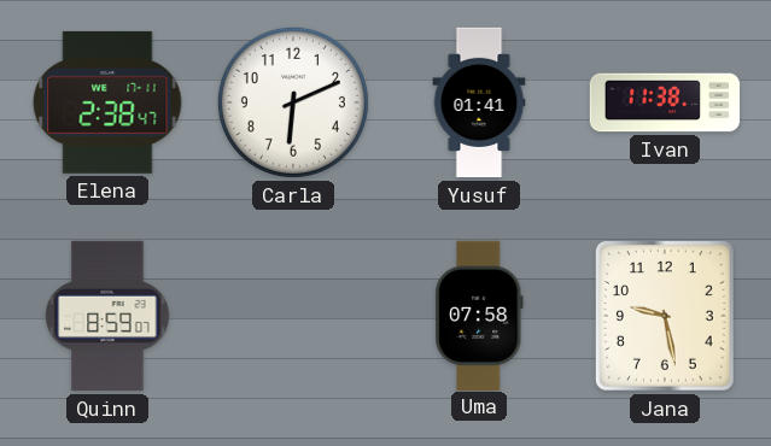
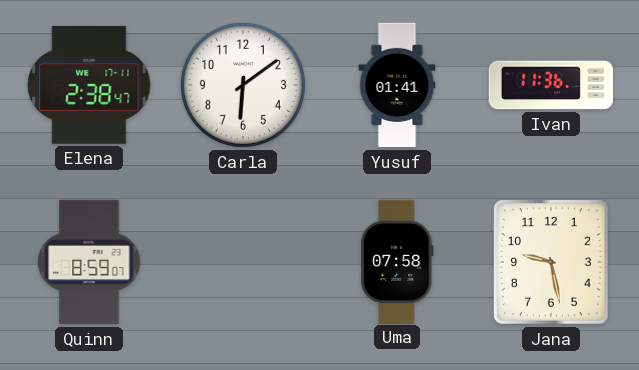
Carla: 6:11 -> 6:09 (243, 85)
Ivan: 11:38 -> 11:36 (551, 85)
